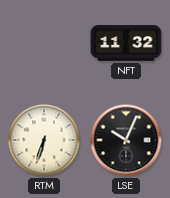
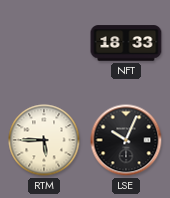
NFT: 11:32 -> 18:33 (126, 43)
RTM: 6:33 -> 5:45 (44, 140)
